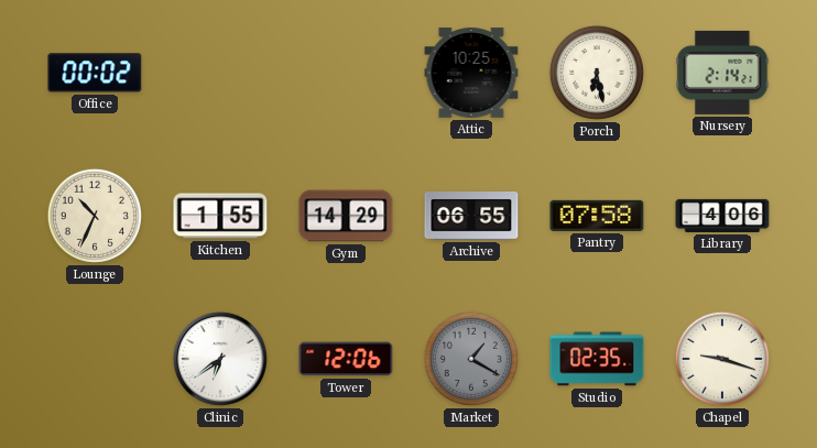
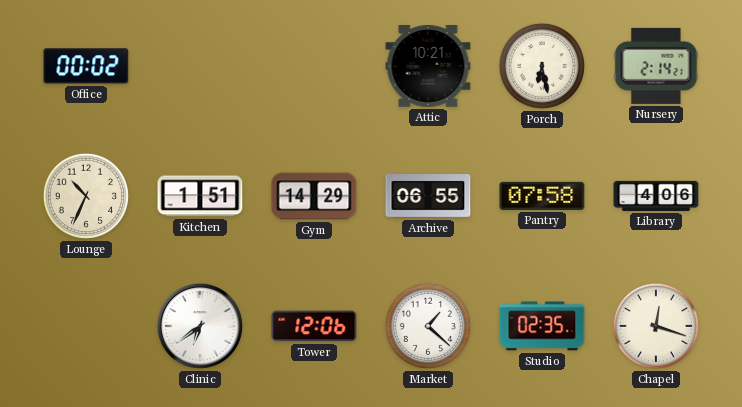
Attic: 10:25 -> 10:21 (428, 66)
Kitchen: 1:55 -> 1:51 (200, 196)
Market: 1:20 -> 1:22 (428, 326)
Market dial: grey -> white (428, 326)
Chapel: 9:18 -> 12:18 (656, 326)
